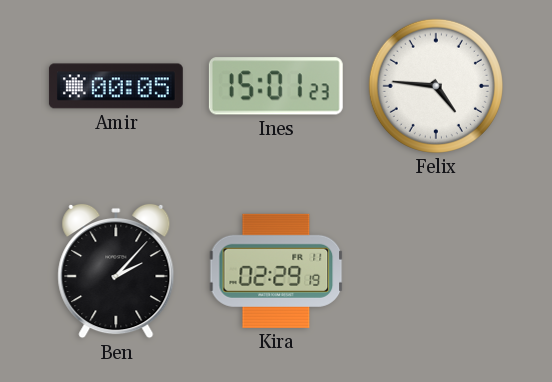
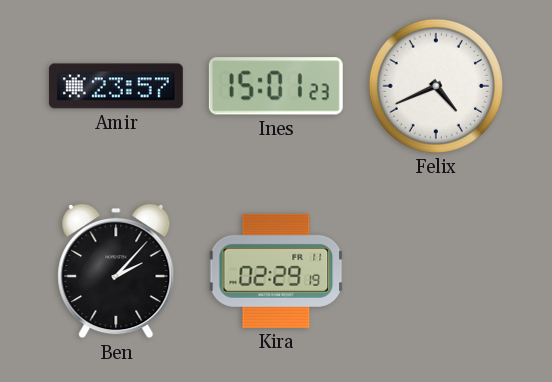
Amir: 00:05 -> 23:57 (116, 86)
Felix: 4:46 -> 4:41 (436, 86)
